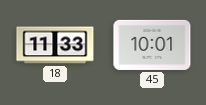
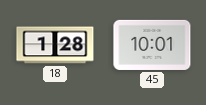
18: 11:33 -> 1:28 (55, 45)
